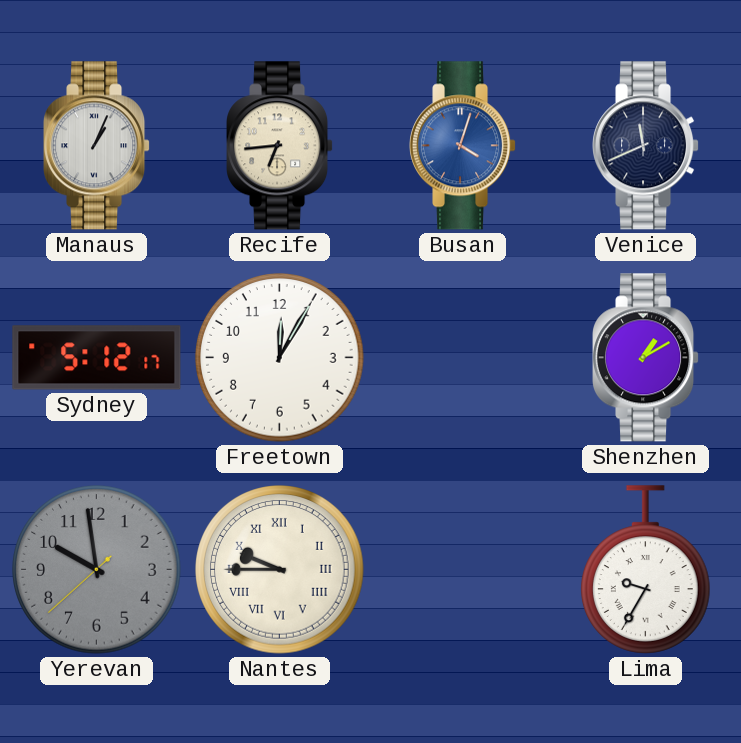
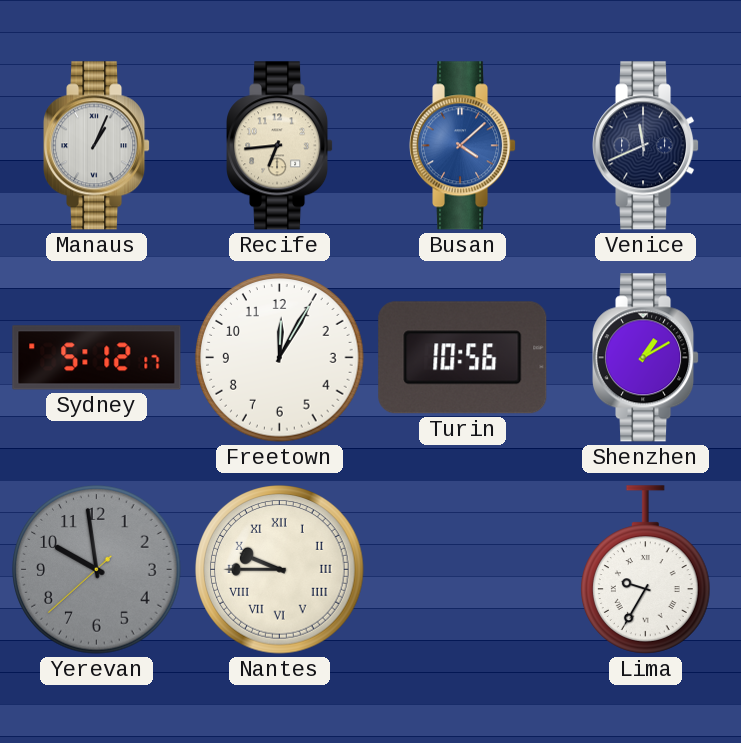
Busan: 4:03 -> 4:08 (464, 146)
Turin: none -> 10:56 (463, 358)
